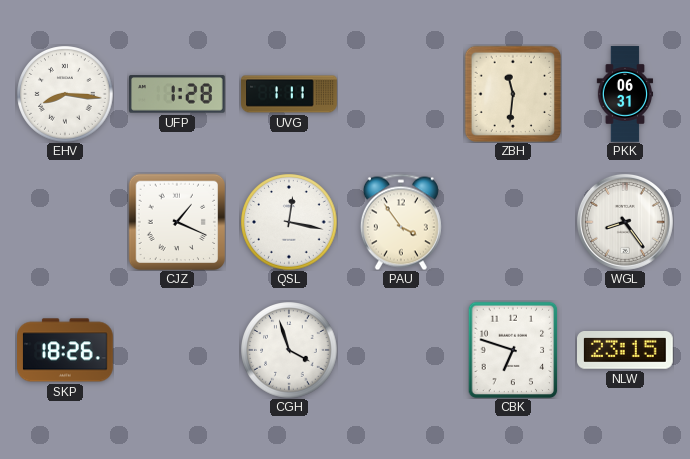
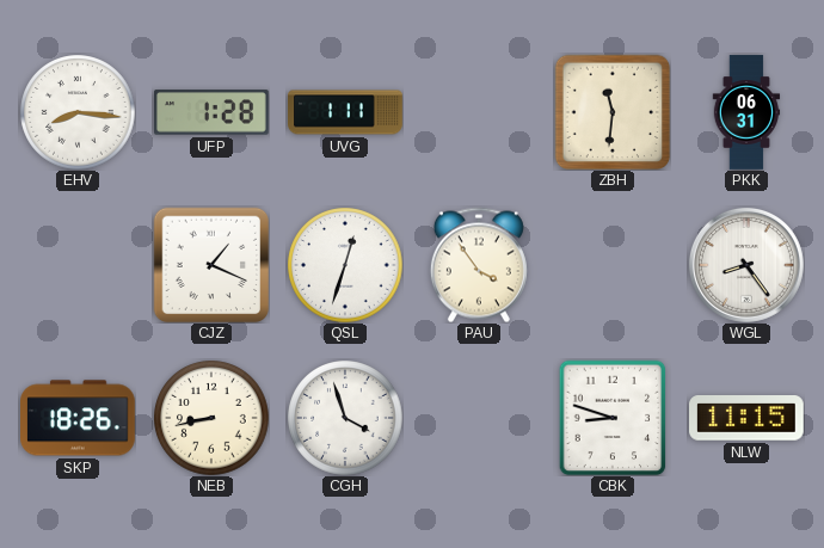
QSL: 12:17 -> 12:33 (345, 265)
NEB: none -> 8:43 (211, 418)
CBK: 6:48 -> 8:48 (613, 418)
NLW: 23:15 -> 11:15 (748, 419)
